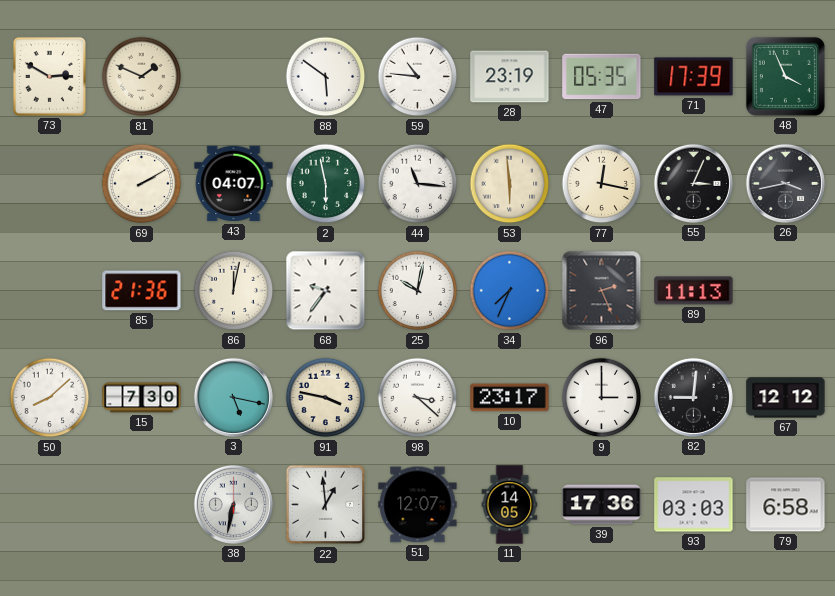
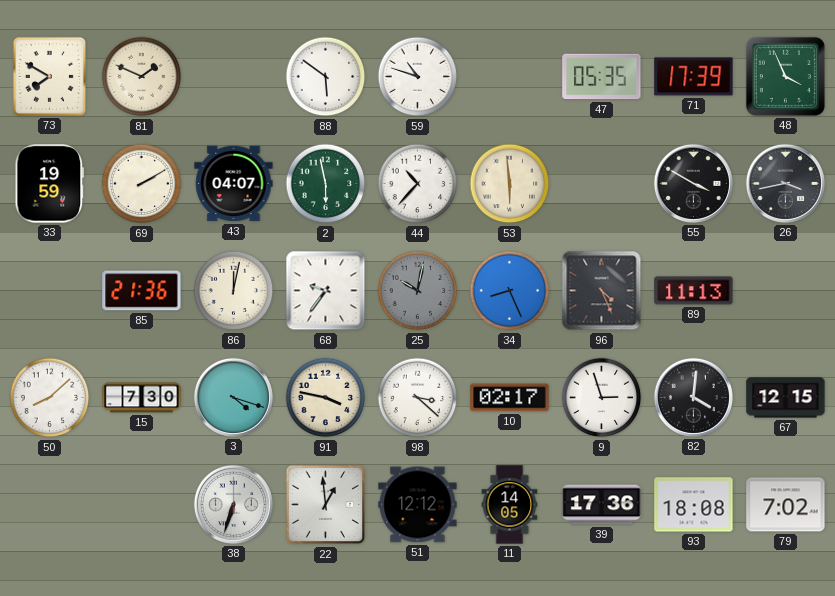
73: 2:50 -> 7:50 (49, 76)
59: 10:46 -> 10:48 (418, 77)
28: 23:19 -> none (510, 77)
33: none -> 19:59 (50, 184)
44: 11:16 -> 10:37 (418, 184)
77: 12:17 -> none (602, 184)
55: 3:04 -> 3:50 (693, 183)
25 dial: white -> grey (418, 291)
34: 7:34 -> 8:26 (510, 291)
96: 2:26 -> 4:26 (602, 291)
3: 5:17 -> 4:18 (233, 397)
10: 23:17 -> 02:17 (510, 398)
9: 3:00 -> 2:57 (602, 398)
82: 9:01 -> 4:01 (693, 397)
67: 12:12 -> 12:15 (786, 398)
38: 6:32 -> 6:33 (233, 504)
51: 12:07 -> 12:12 (418, 505)
93: 03:03 -> 18:08 (694, 505)
79: 6:58 -> 7:02 (786, 505)
